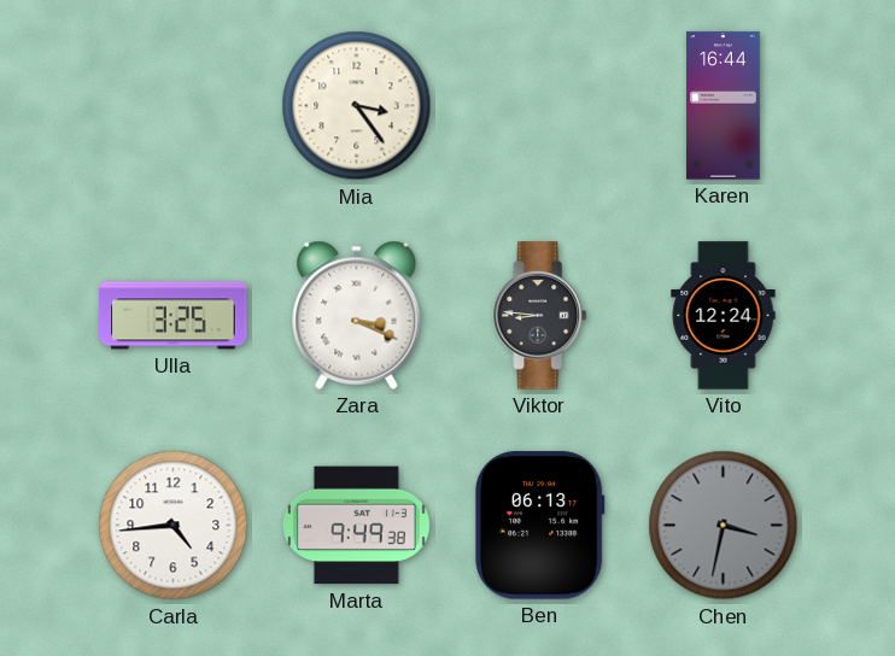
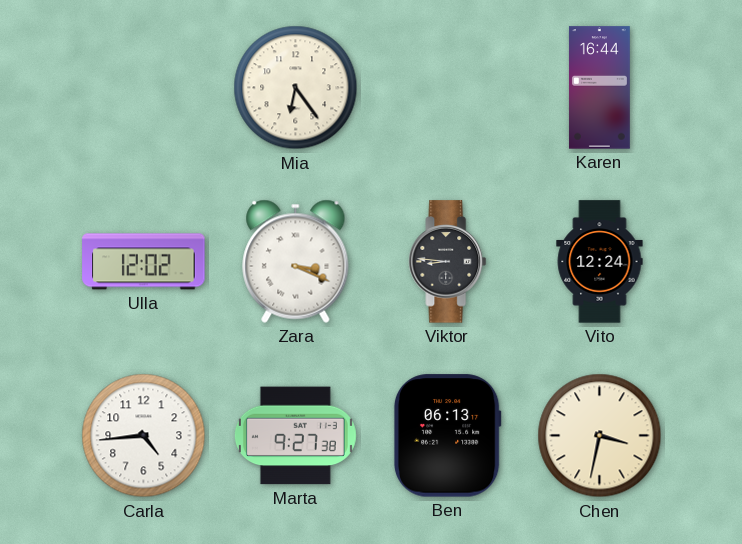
Mia: 3:24 -> 6:24 (296, 88)
Ulla: 3:25 -> 12:02 (144, 262)
Marta: 9:49 -> 9:27 (295, 436)
Chen dial: grey -> cream (600, 436)
